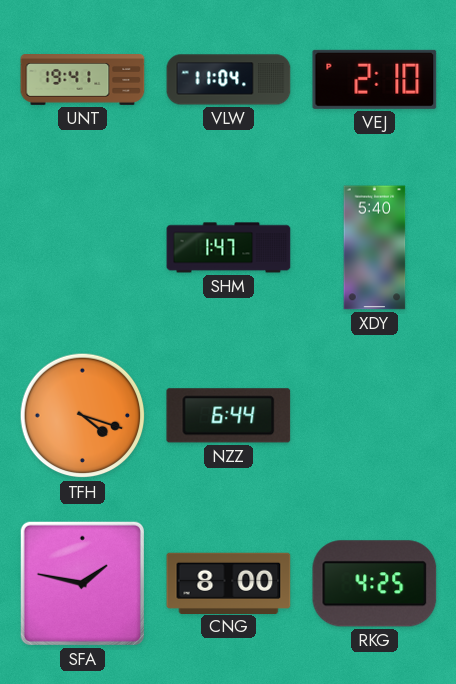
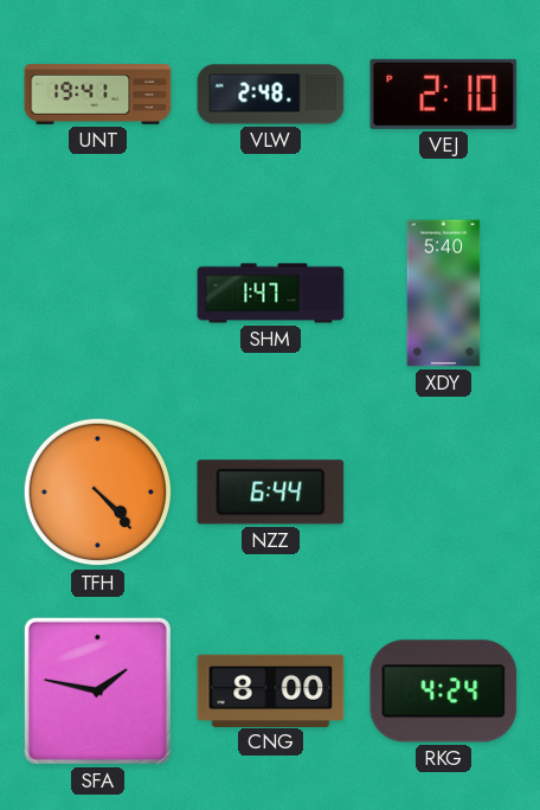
VLW: 11:04 -> 2:48 (271, 95)
TFH: 4:18 -> 4:23 (98, 493)
RKG: 4:25 -> 4:24 (444, 692)
